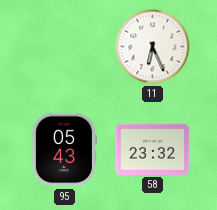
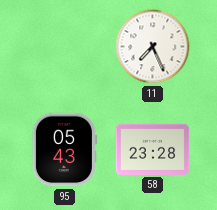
11: 6:26 -> 7:26 (153, 47)
58: 23:32 -> 23:28 (153, 149)
